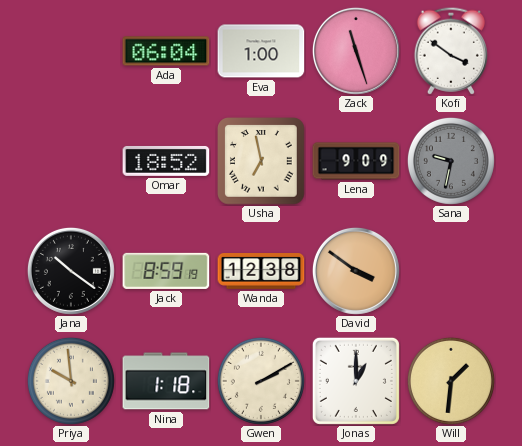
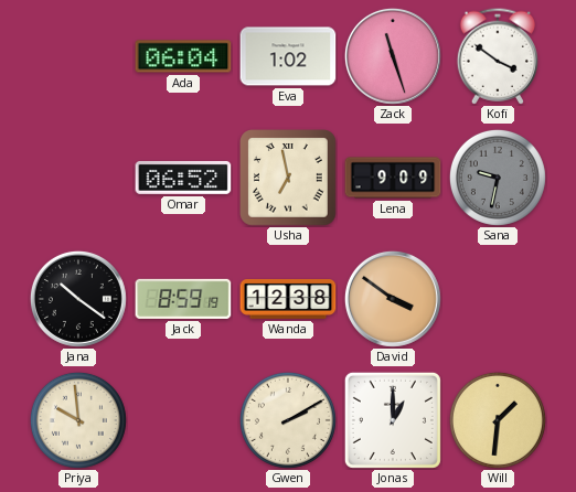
Eva: 1:00 -> 1:02 (288, 56)
Omar: 18:52 -> 06:52 (183, 178)
Nina: 1:18 -> none (166, 381)
